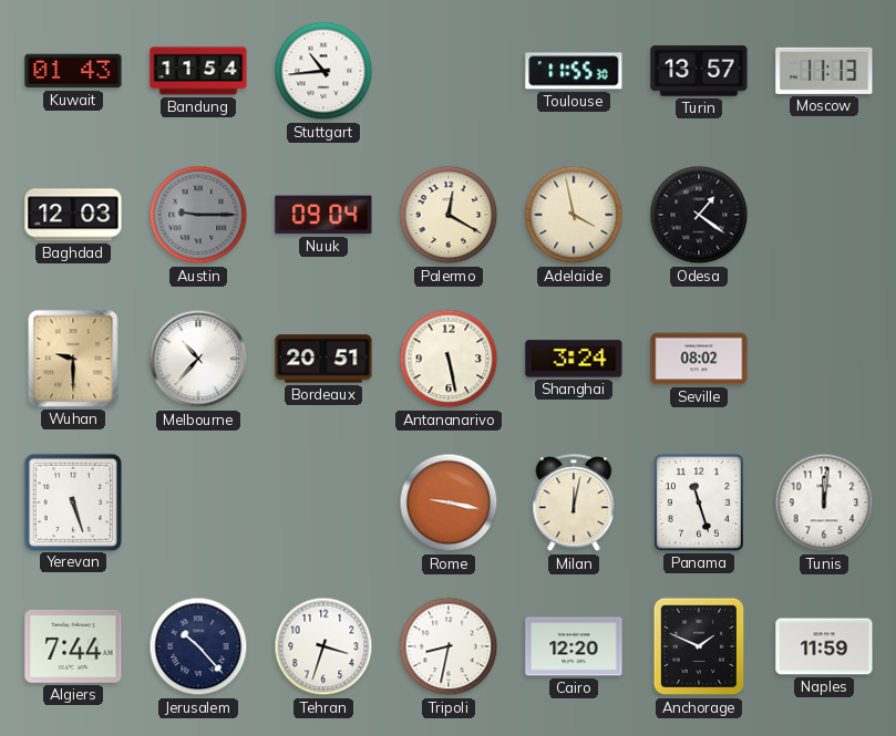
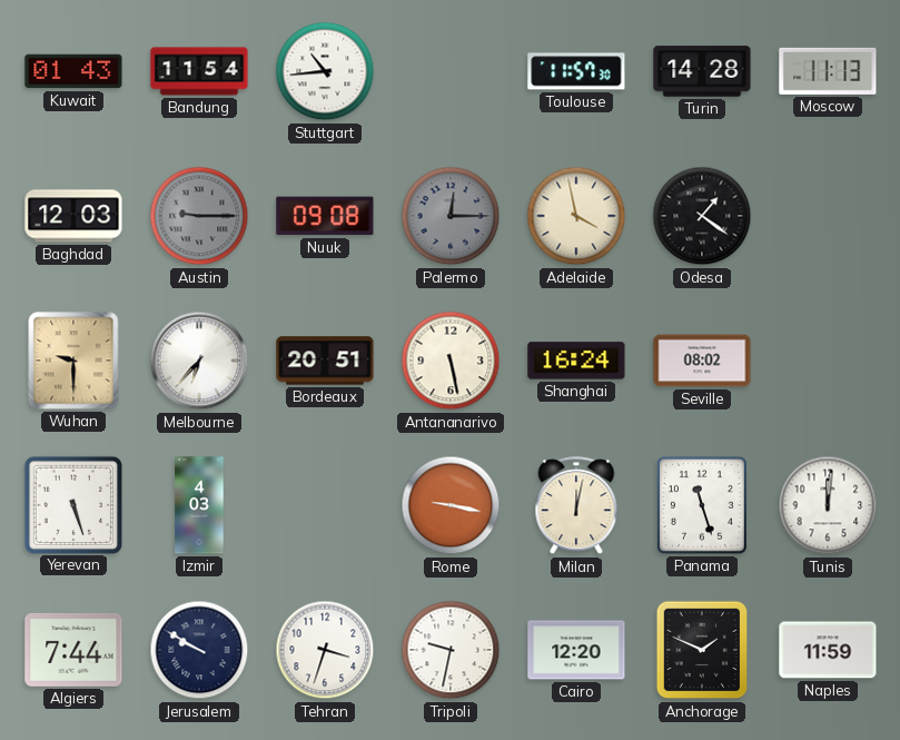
Toulouse: 11:55 -> 11:57 (576, 71)
Turin: 13:57 -> 14:28 (702, 71)
Nuuk: 09:04 -> 09:08 (325, 216)
Palermo: 12:20 -> 12:15 (451, 216)
Palermo dial: cream -> grey (451, 216)
Melbourne: 10:37 -> 6:37 (199, 361)
Shanghai: 3:24 -> 16:24 (576, 361)
Izmir: none -> 4:03 (199, 505)
Jerusalem: 10:23 -> 9:50 (199, 650)
Tripoli: 8:32 -> 9:32 (451, 650)
